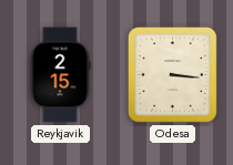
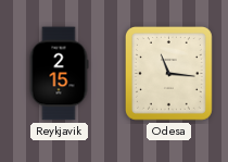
Odesa: 3:16 -> 11:16 (168, 73)
